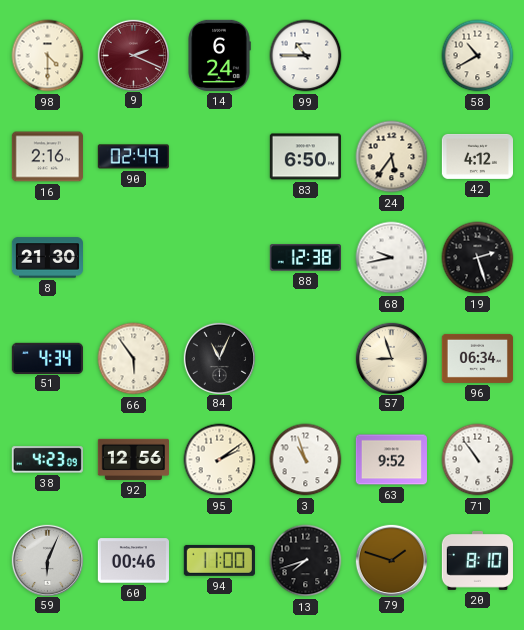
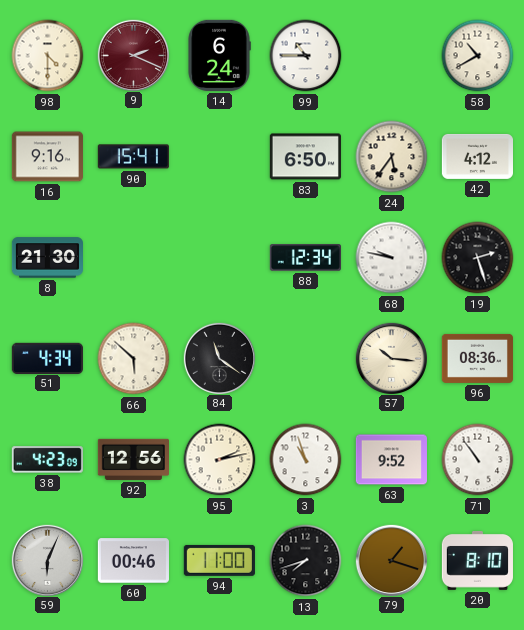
16: 2:16 -> 9:16 (47, 157)
90: 02:49 -> 15:41 (133, 157)
88: 12:38 -> 12:34 (305, 258)
68: 9:43 -> 9:47 (392, 258)
66: 5:54 -> 5:52 (134, 359)
84: 11:04 -> 11:21 (219, 358)
57: 8:57 -> 10:16 (391, 358)
96: 06:34 -> 08:36 (477, 358)
95: 2:09 -> 2:13 (220, 460)
79: 1:48 -> 1:18 (391, 560)
